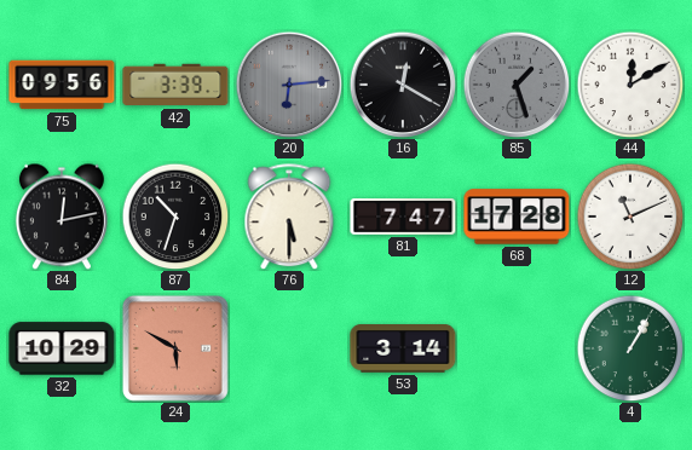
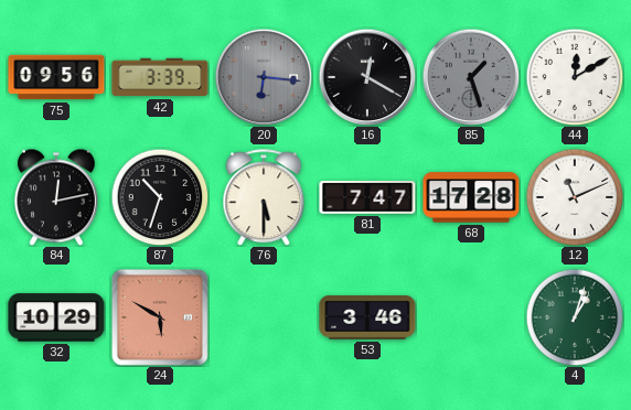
20: 6:14 -> 6:16 (264, 77)
53: 3:14 -> 3:46 (367, 319)
4: 1:05 -> 1:03 (575, 317)
